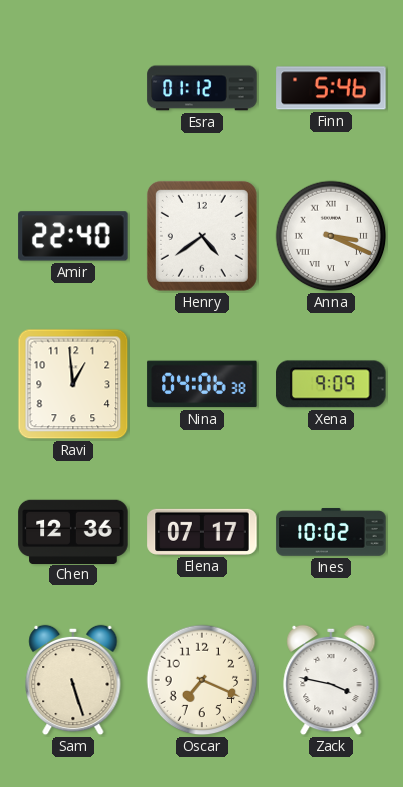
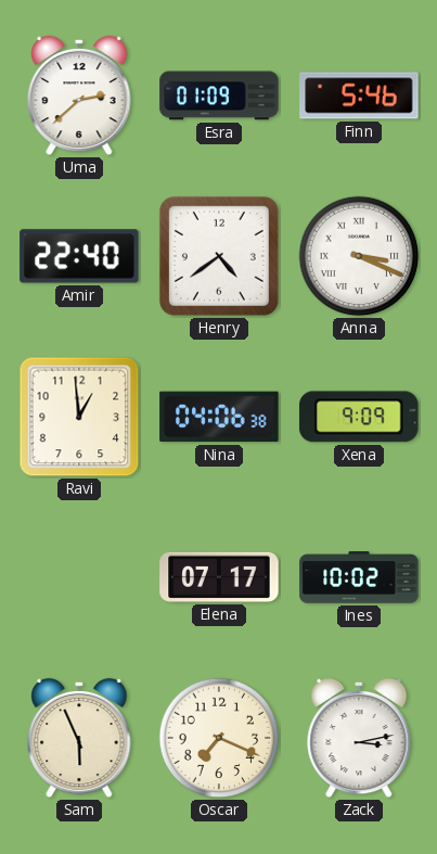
Uma: none -> 2:38 (79, 95)
Esra: 01:12 -> 01:09 (219, 95)
Chen: 12:36 -> none (73, 531)
Sam: 5:27 -> 5:56 (79, 738)
Zack: 3:47 -> 3:13 (359, 738)
